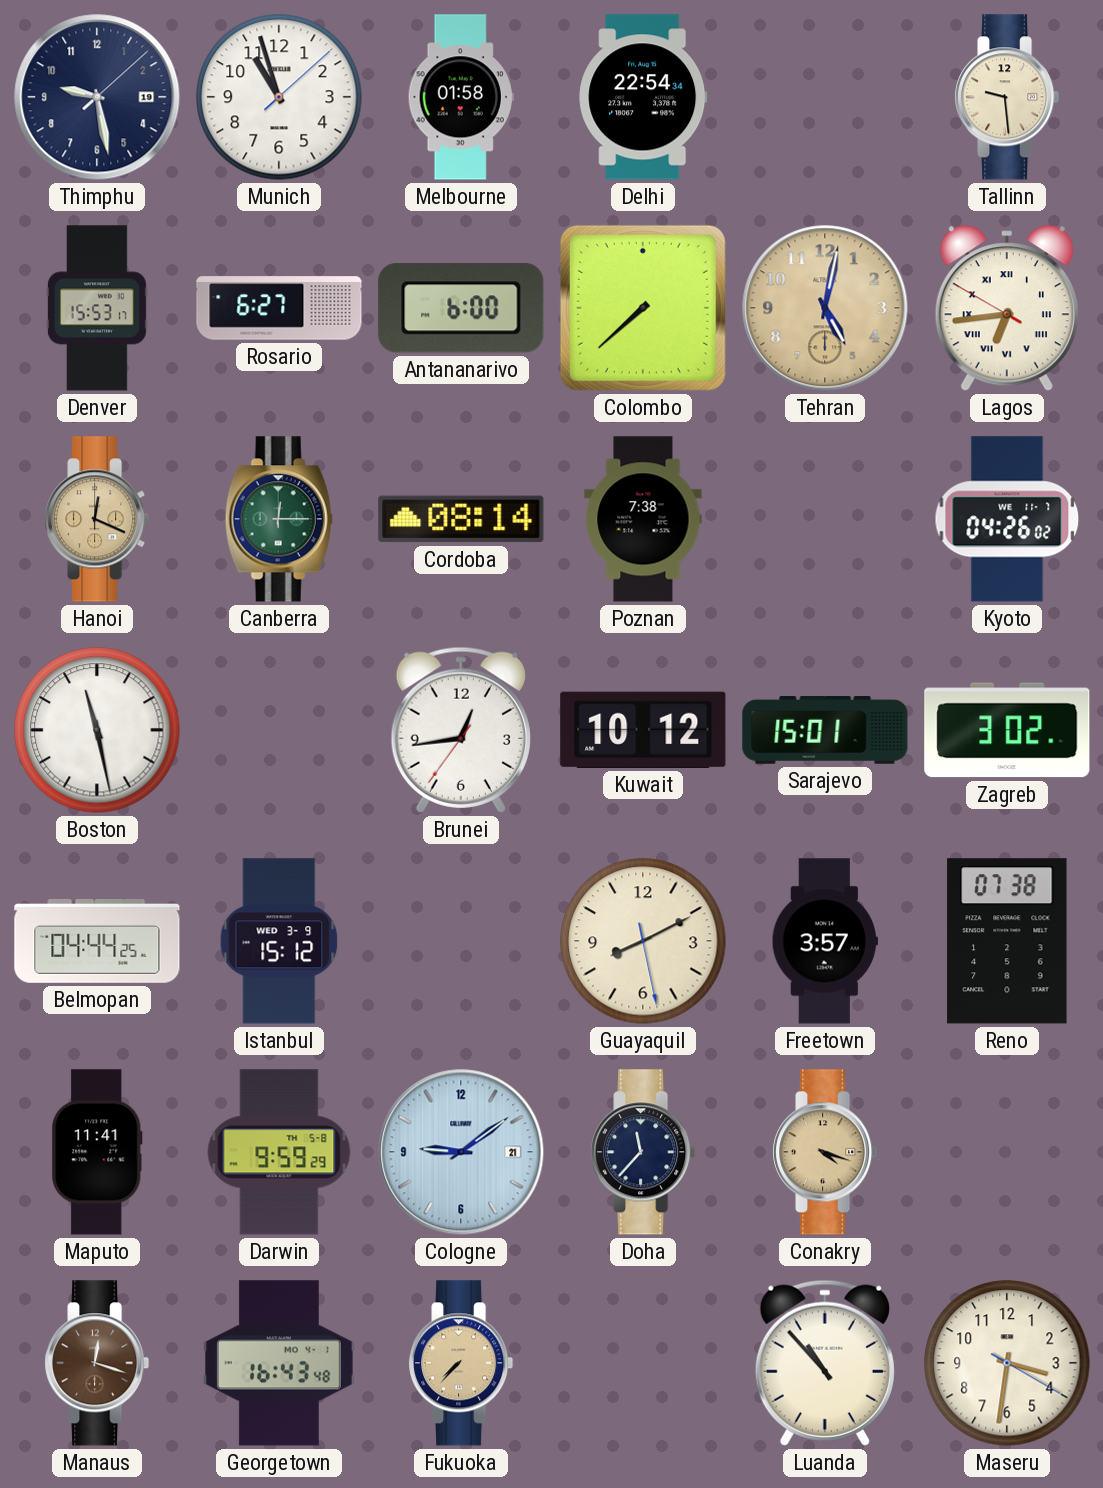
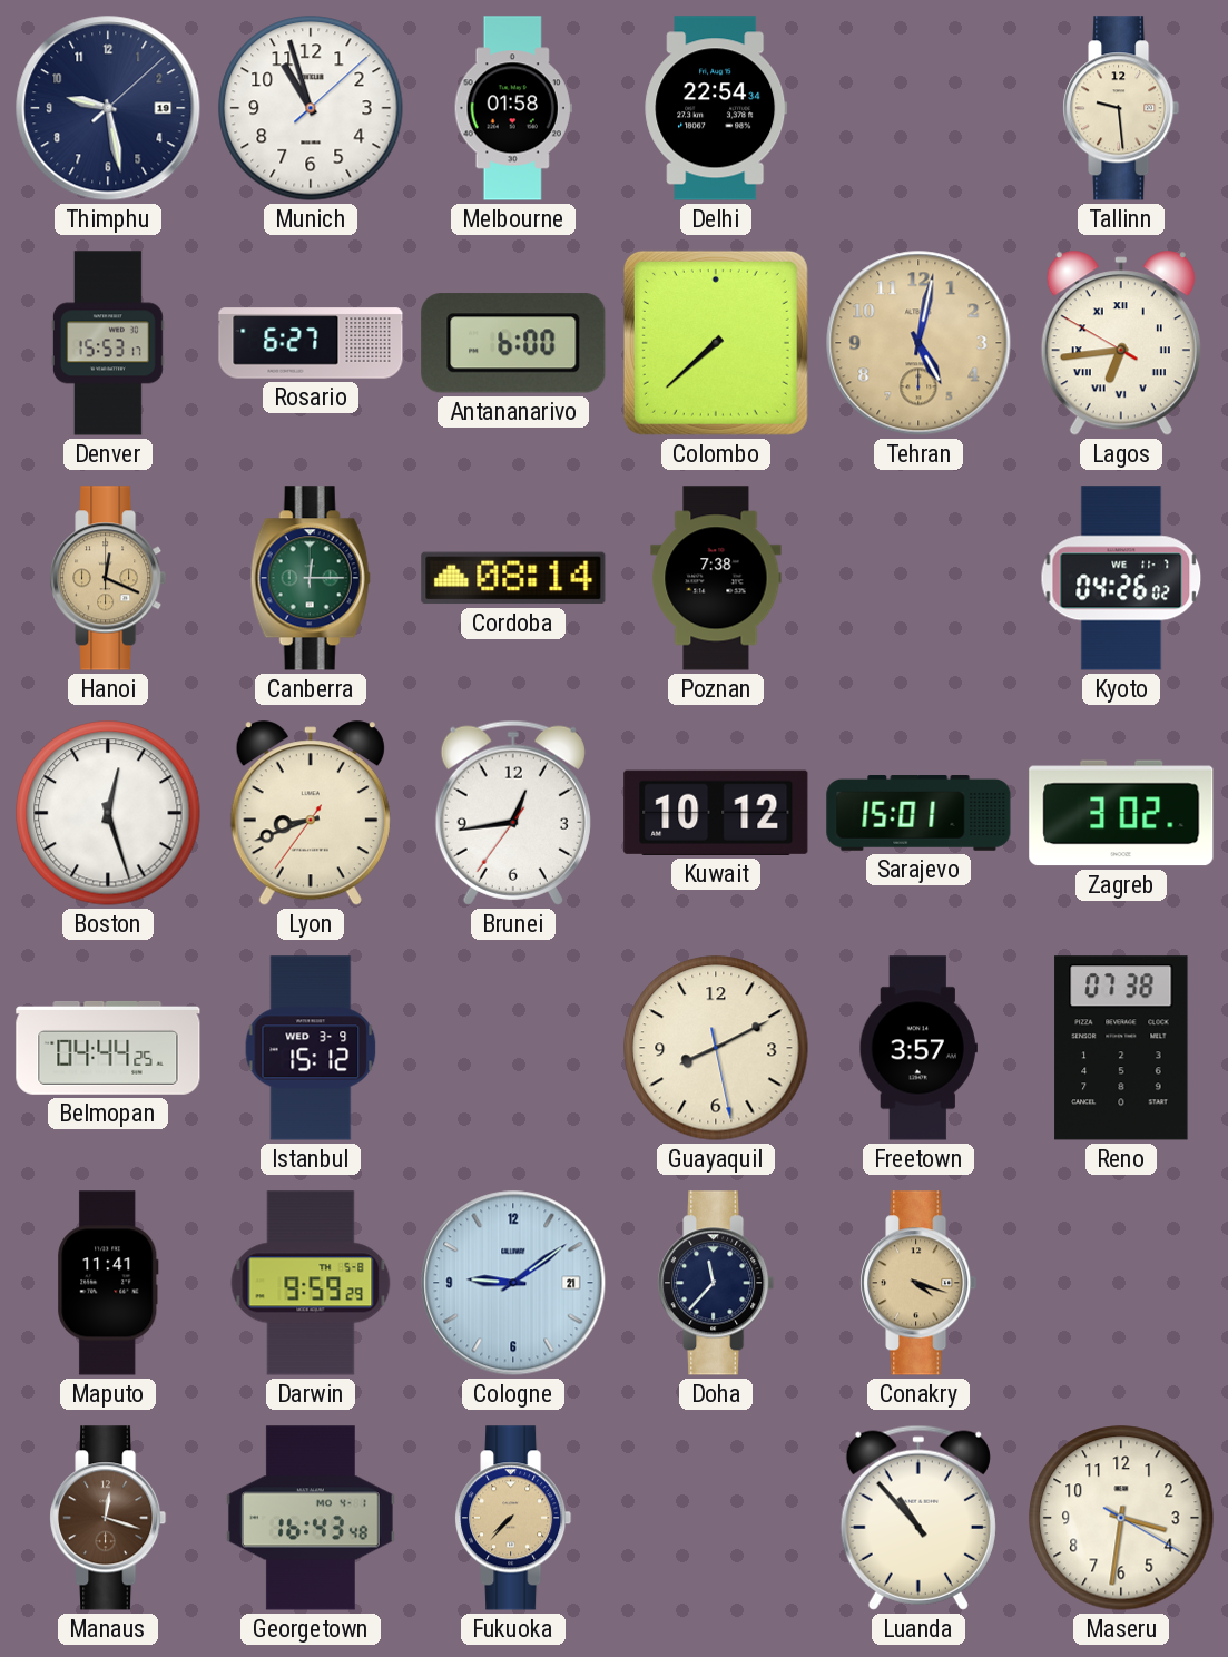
Boston: 11:28 -> 12:27 (108, 813)
Lyon: none -> 8:41 (311, 814)
